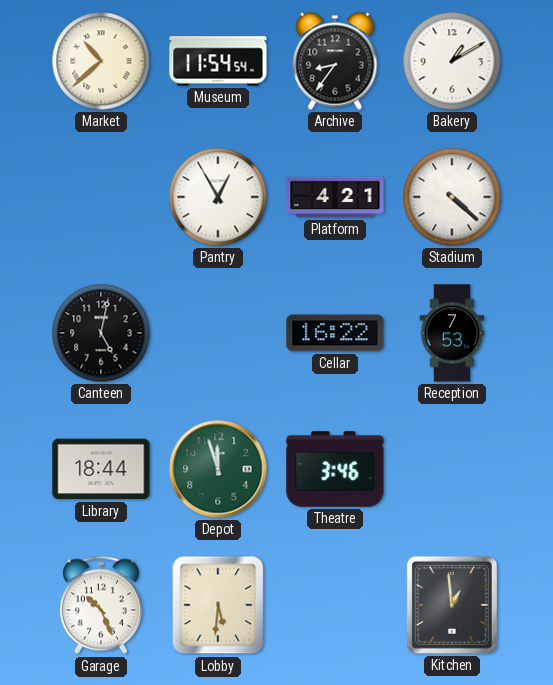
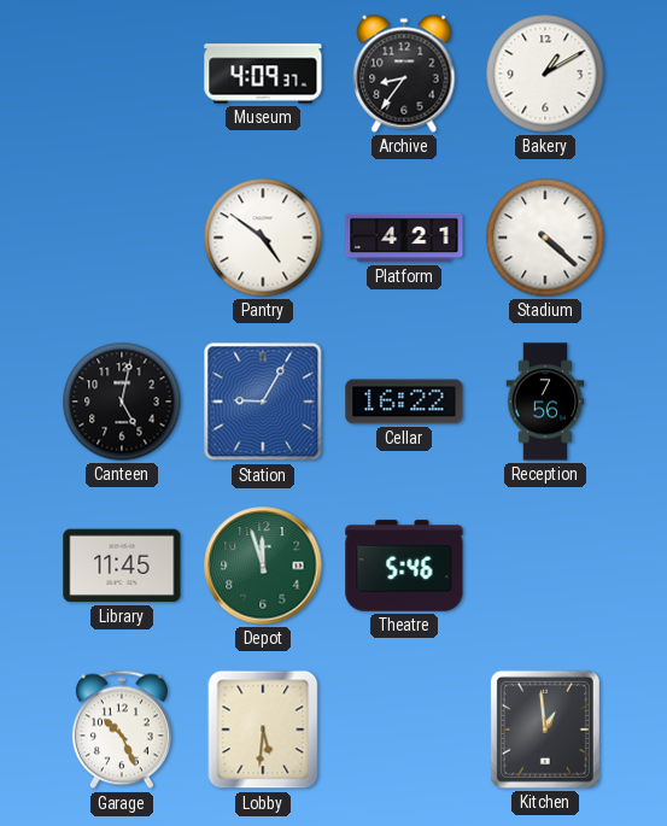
Market: 10:38 -> none (101, 61)
Museum: 11:54 -> 4:09 (263, 74)
Pantry: 12:55 -> 4:51 (263, 238)
Station: none -> 9:05 (263, 402)
Reception: 7:53 -> 7:56 (545, 402)
Library: 18:44 -> 11:45 (122, 566)
Theatre: 3:46 -> 5:46 (404, 566)
